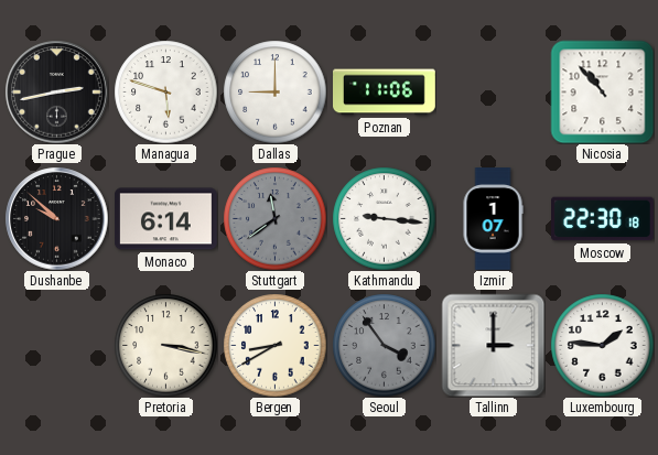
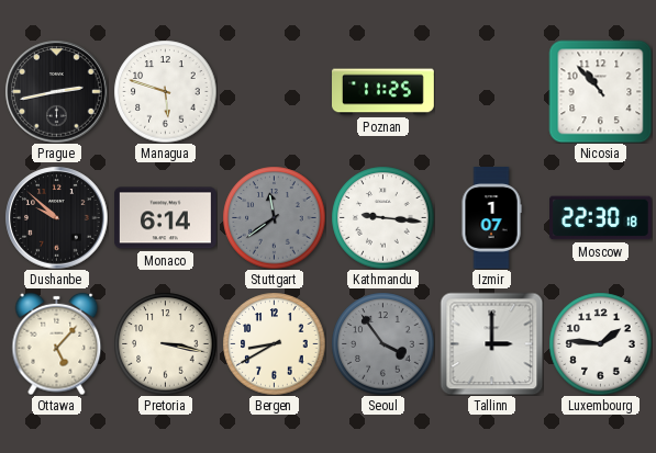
Dallas: 9:00 -> none (274, 91)
Poznan: 11:06 -> 11:25 (383, 92)
Ottawa: none -> 5:07 (57, 343)
